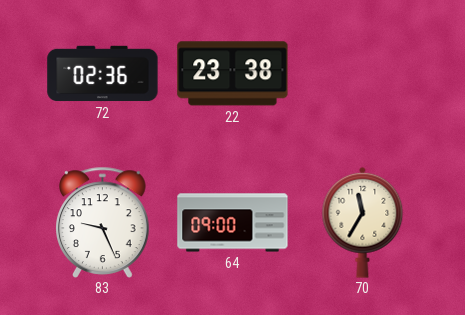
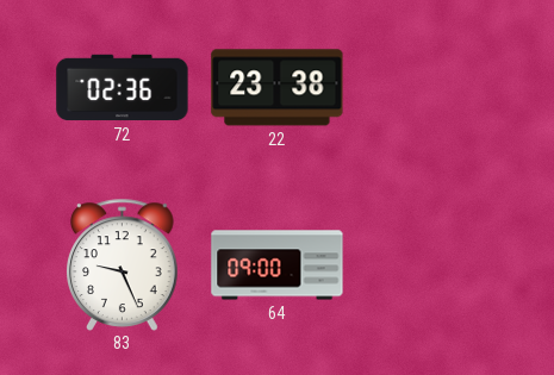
70: 11:35 -> none (363, 222)
